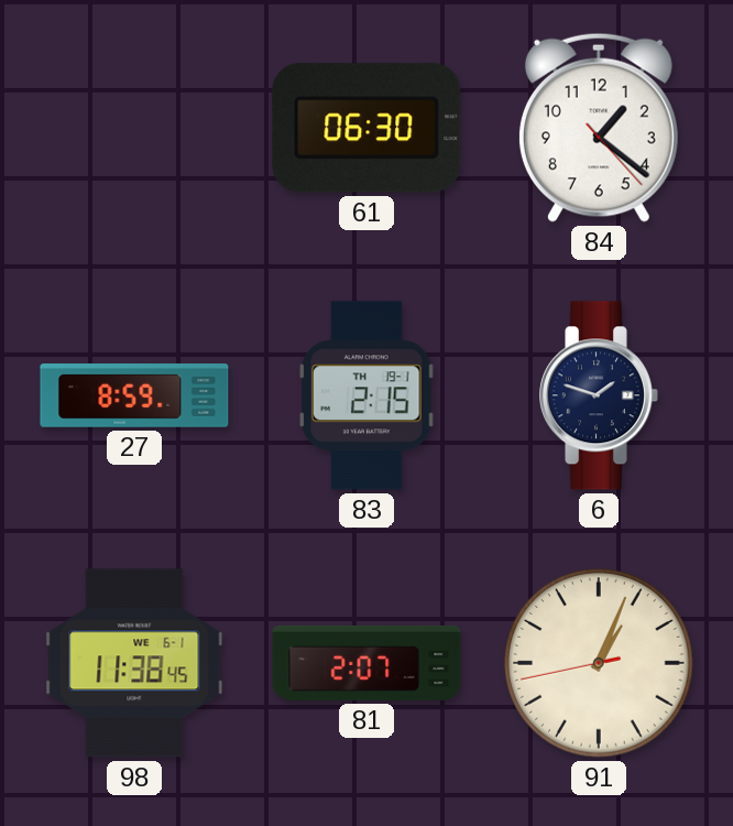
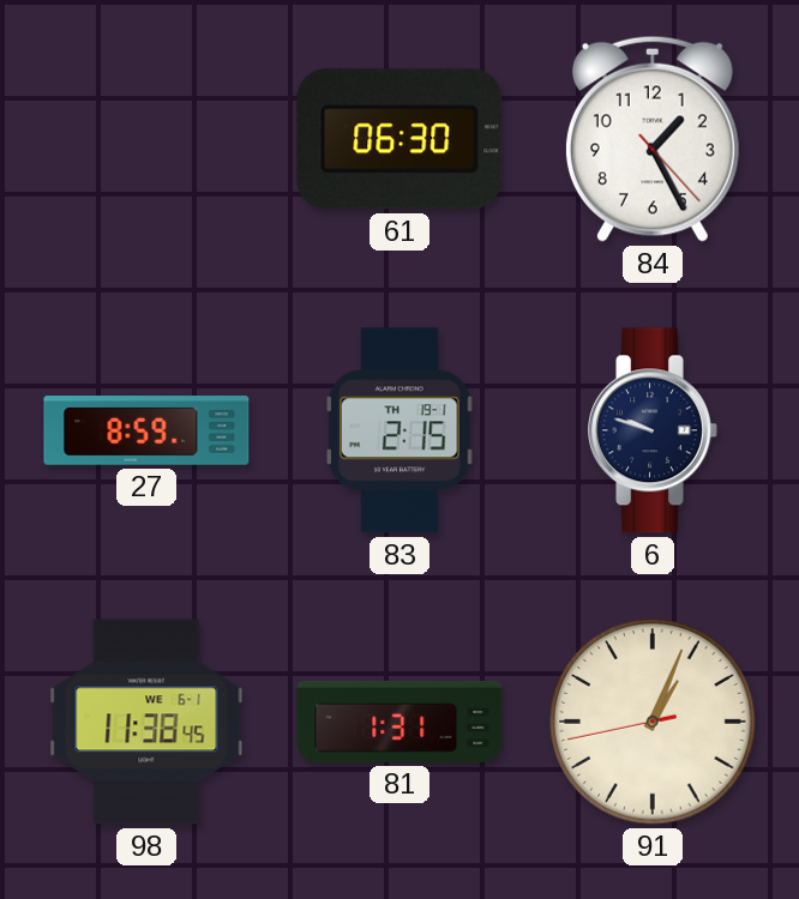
84: 1:21 -> 1:25 (653, 139)
6: 1:48 -> 9:48 (653, 430)
81: 2:07 -> 1:31 (400, 722)
